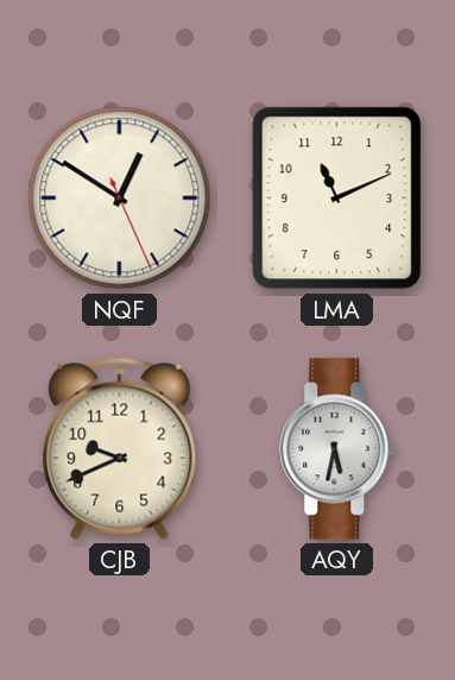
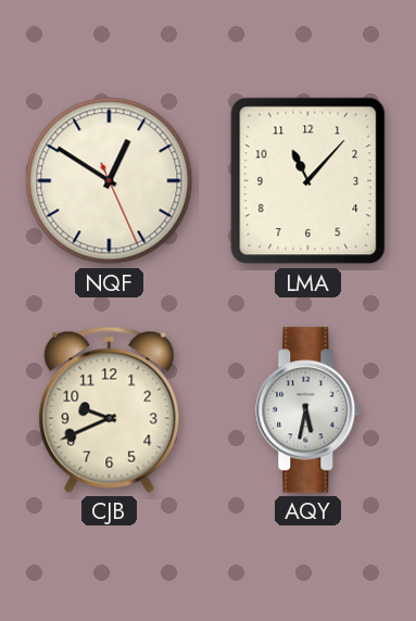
LMA: 11:11 -> 11:07 (308, 181)
